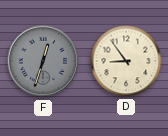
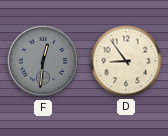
F: 12:33 -> 12:31 (43, 61)
